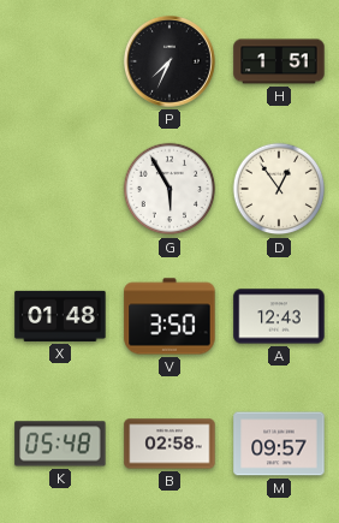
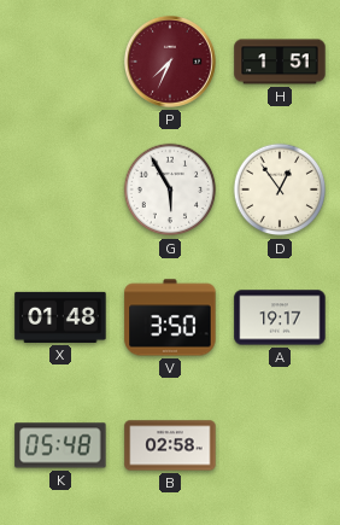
P dial: black -> burgundy (170, 62)
A: 12:43 -> 19:17 (280, 317)
M: 09:57 -> none (279, 444)
